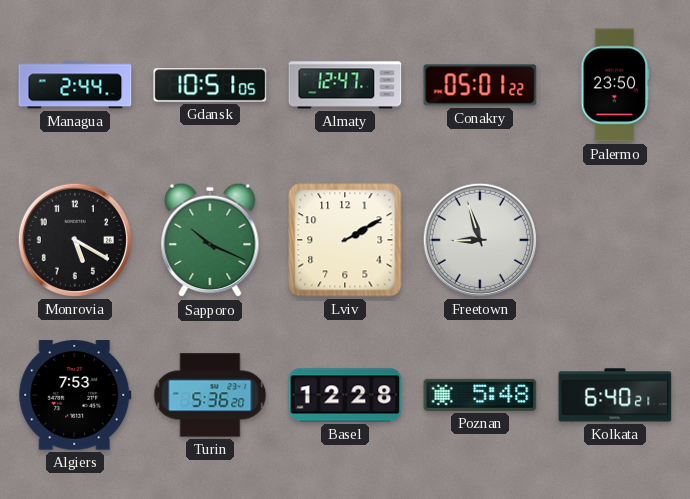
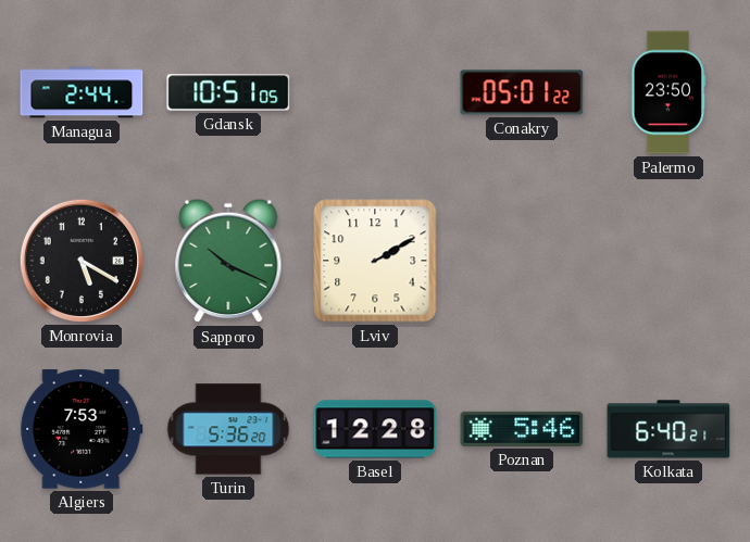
Almaty: 12:47 -> none (345, 85)
Freetown: 8:57 -> none (480, 240)
Poznan: 5:48 -> 5:46 (522, 429)
